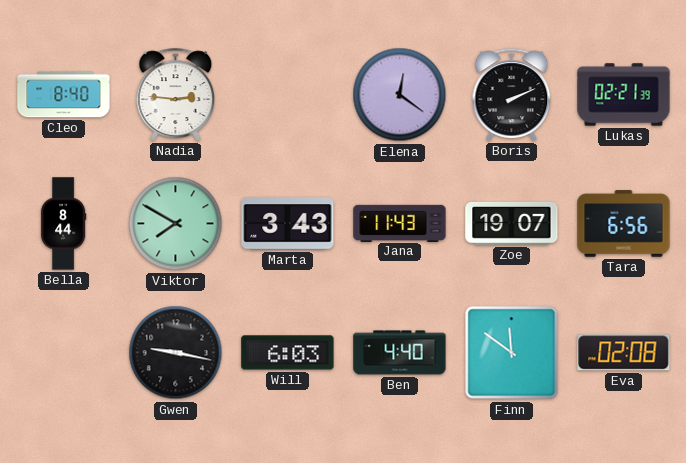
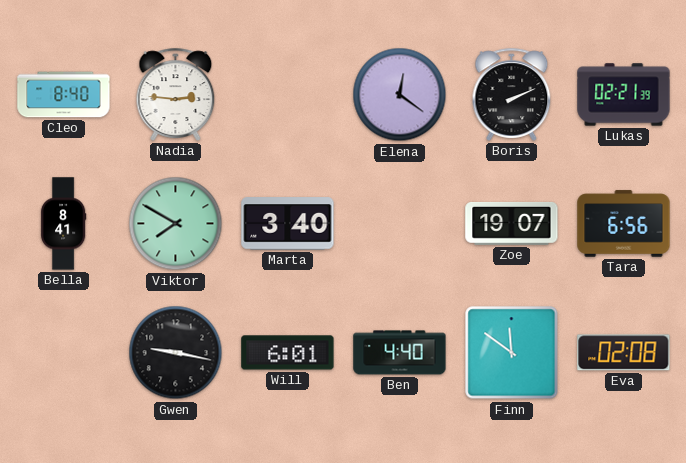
Bella: 8:44 -> 8:41 (63, 224)
Marta: 3:43 -> 3:40 (288, 224)
Jana: 11:43 -> none (400, 223)
Will: 6:03 -> 6:01 (288, 353)
